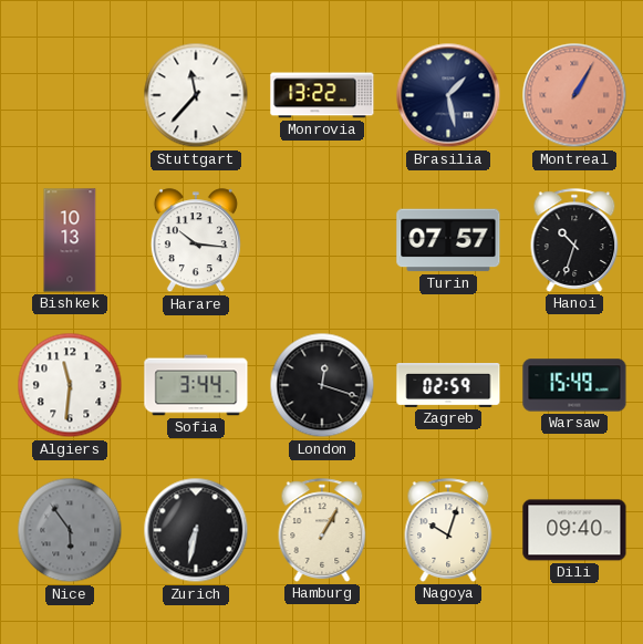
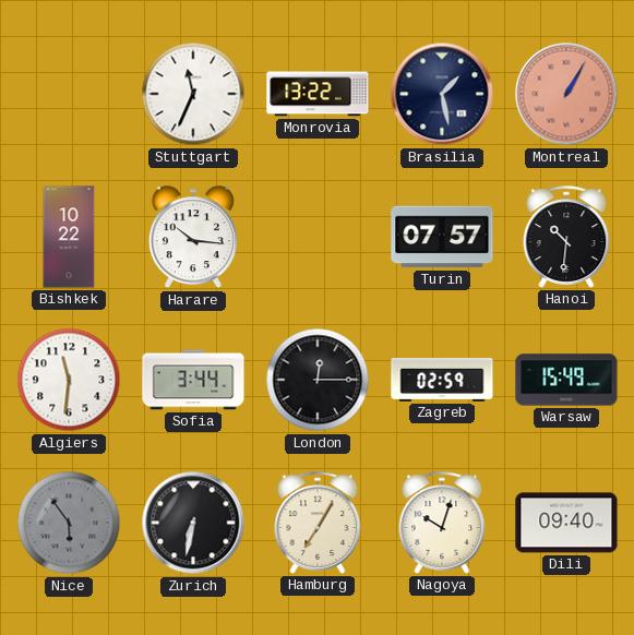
Stuttgart: 11:37 -> 11:34 (193, 94)
Bishkek: 10:13 -> 10:22 (69, 237)
Hanoi: 10:33 -> 10:31 (566, 237)
London: 12:18 -> 12:15 (318, 380)
Hamburg: 1:05 -> 7:05 (318, 523)
